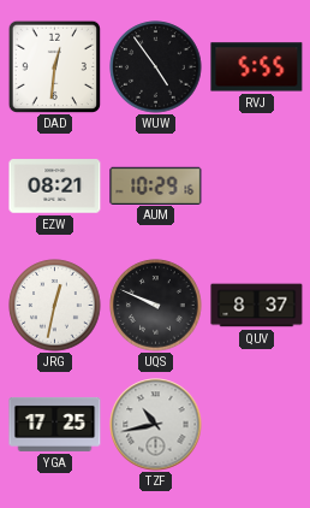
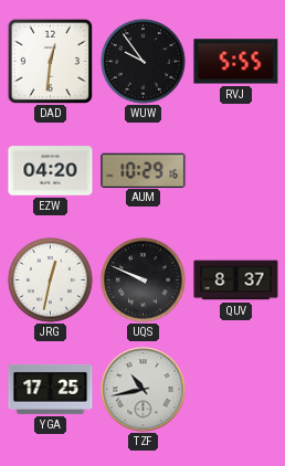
WUW: 4:54 -> 9:54 (144, 62)
EZW: 08:21 -> 04:20 (51, 171)
